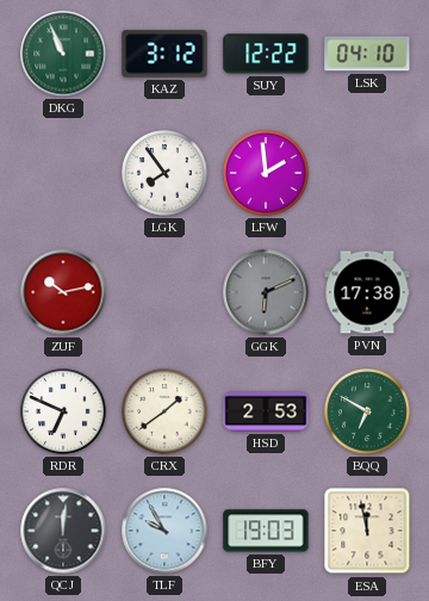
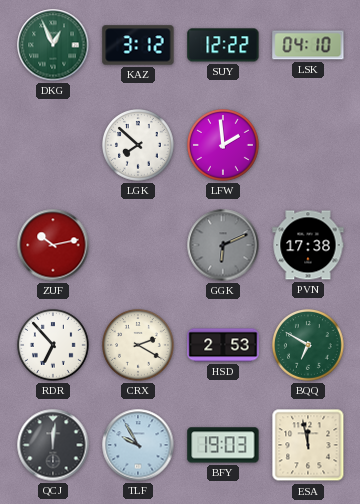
DKG: 10:56 -> 12:56 (53, 45)
LGK: 7:54 -> 7:52 (139, 146)
RDR: 6:49 -> 6:53 (54, 346)
CRX: 1:39 -> 2:20 (139, 346)
